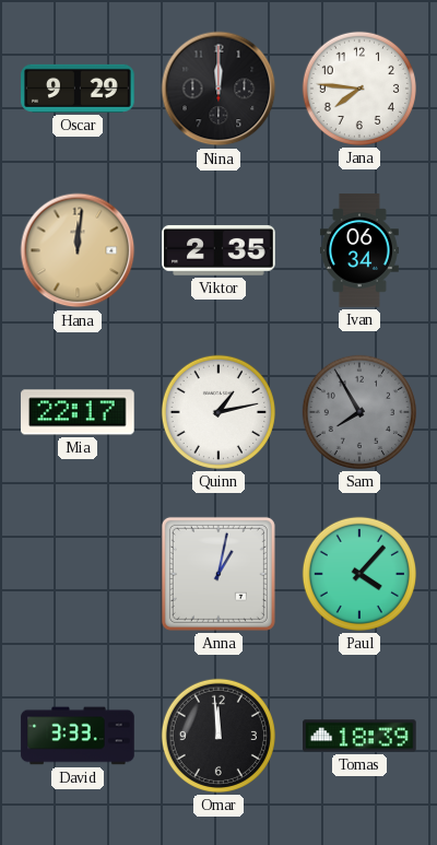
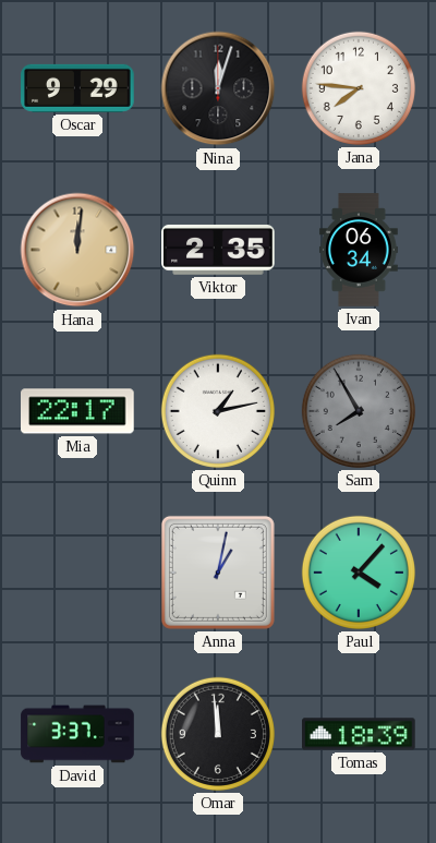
Nina: 12:00 -> 12:03 (218, 88)
David: 3:33 -> 3:37 (77, 734)
